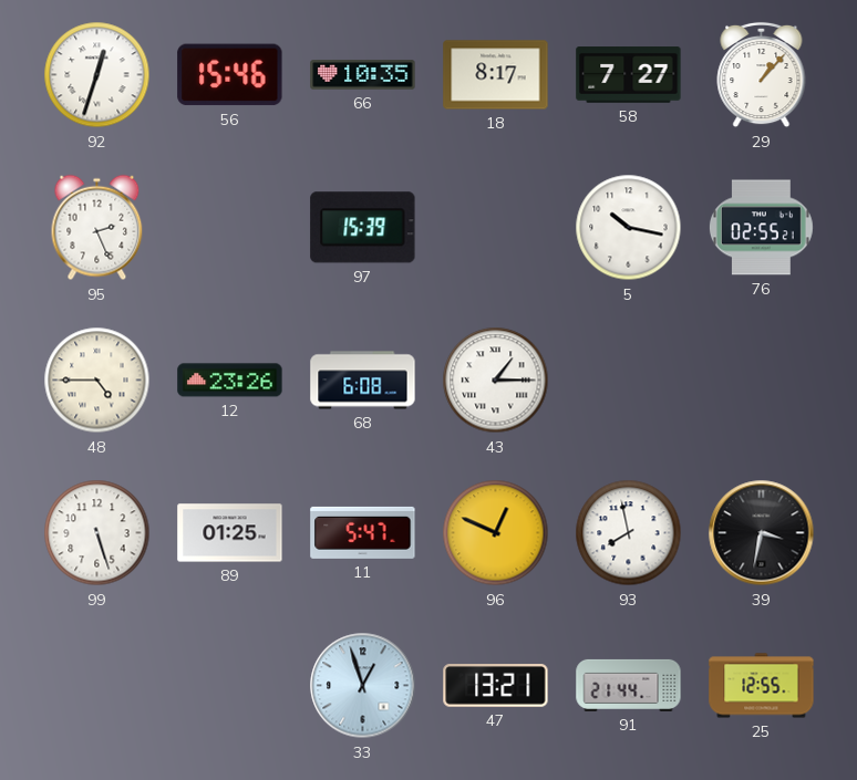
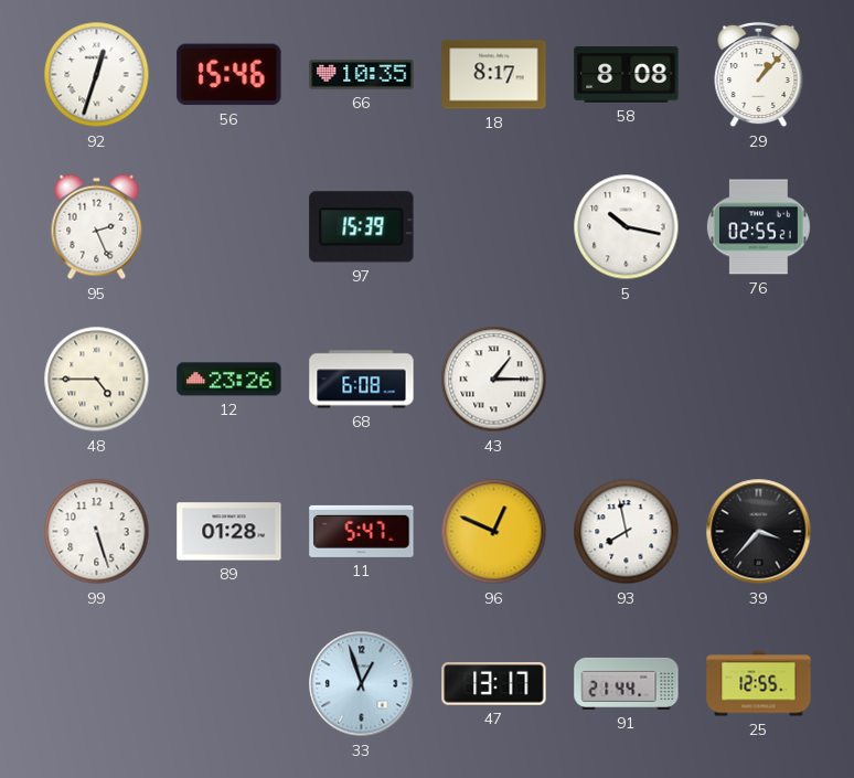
58: 7:27 -> 8:08 (627, 75)
89: 01:25 -> 01:28 (229, 532)
39: 3:32 -> 3:37 (759, 532)
47: 13:21 -> 13:17 (494, 684)
